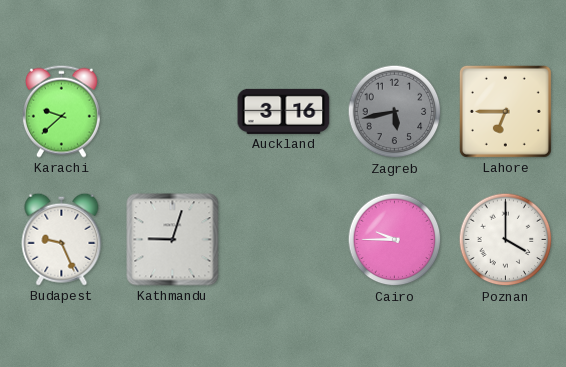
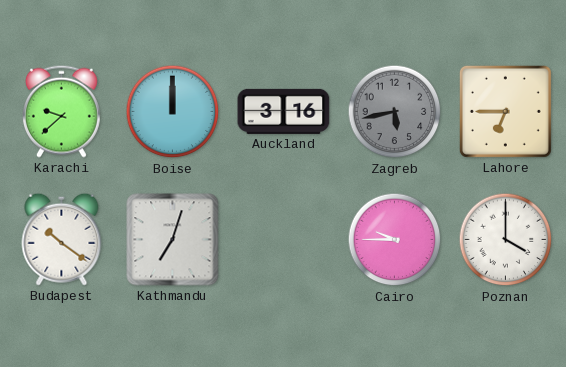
Boise: none -> 12:00 (173, 112)
Budapest: 9:26 -> 10:21 (62, 239)
Kathmandu: 9:03 -> 7:03 (173, 240)
